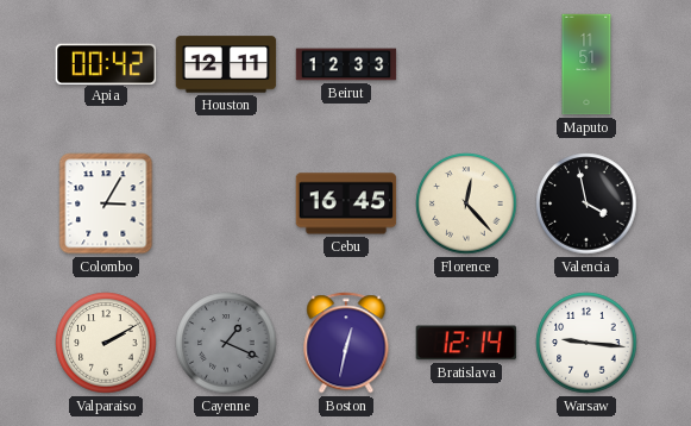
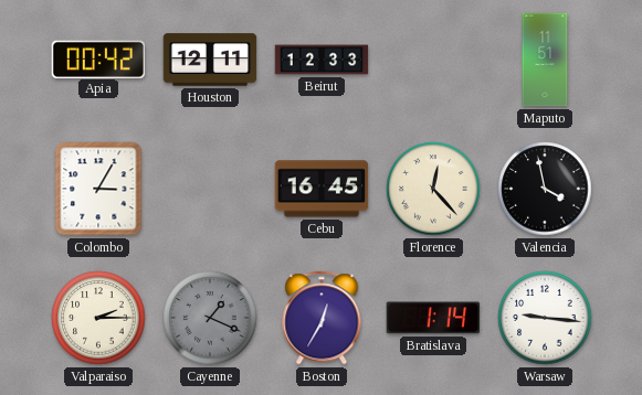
Valparaiso: 2:10 -> 2:15 (98, 318)
Boston: 12:32 -> 12:35 (322, 318)
Bratislava: 12:14 -> 1:14 (433, 318)
